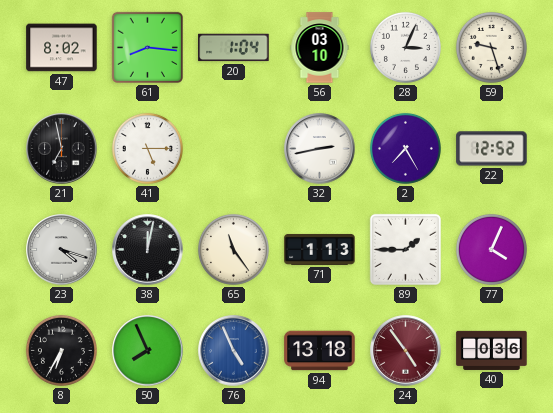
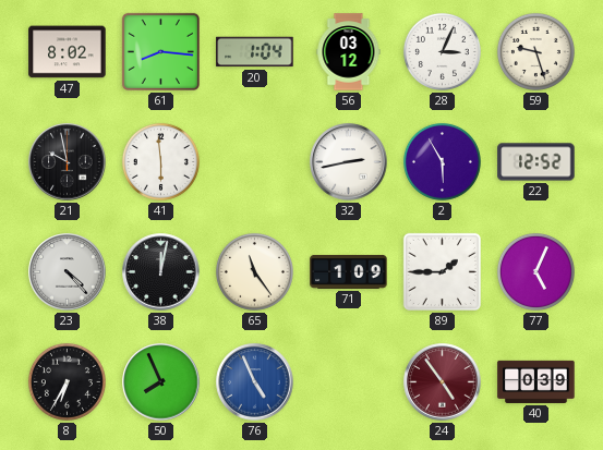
56: 03:10 -> 03:12 (349, 52)
21: 6:58 -> 9:58 (68, 162)
41: 5:15 -> 5:59 (160, 161)
2: 7:25 -> 5:55 (442, 161)
23: 4:18 -> 4:23 (68, 272)
71: 1:13 -> 1:09 (349, 271)
77: 4:04 -> 5:04 (535, 271)
94: 13:18 -> none (320, 351)
40: 0:36 -> 0:39 (536, 381)
